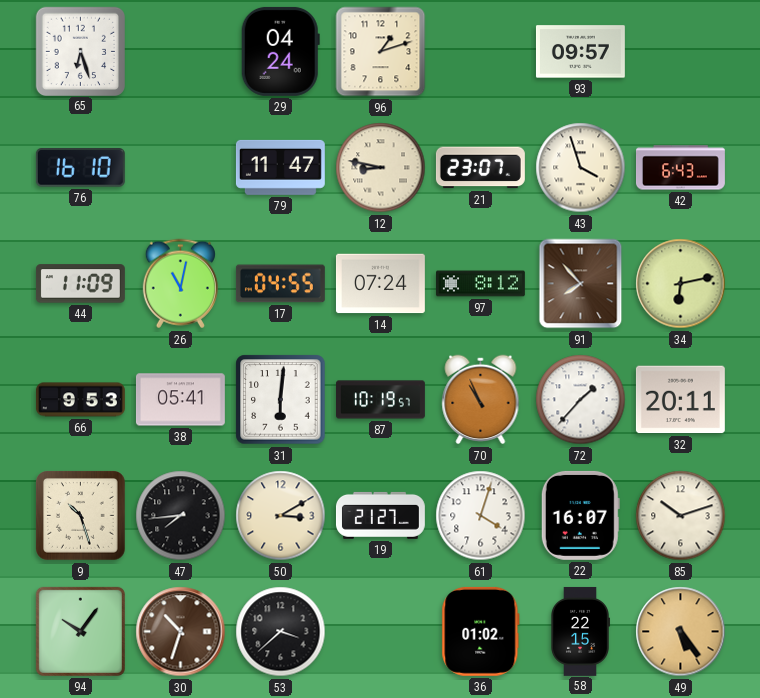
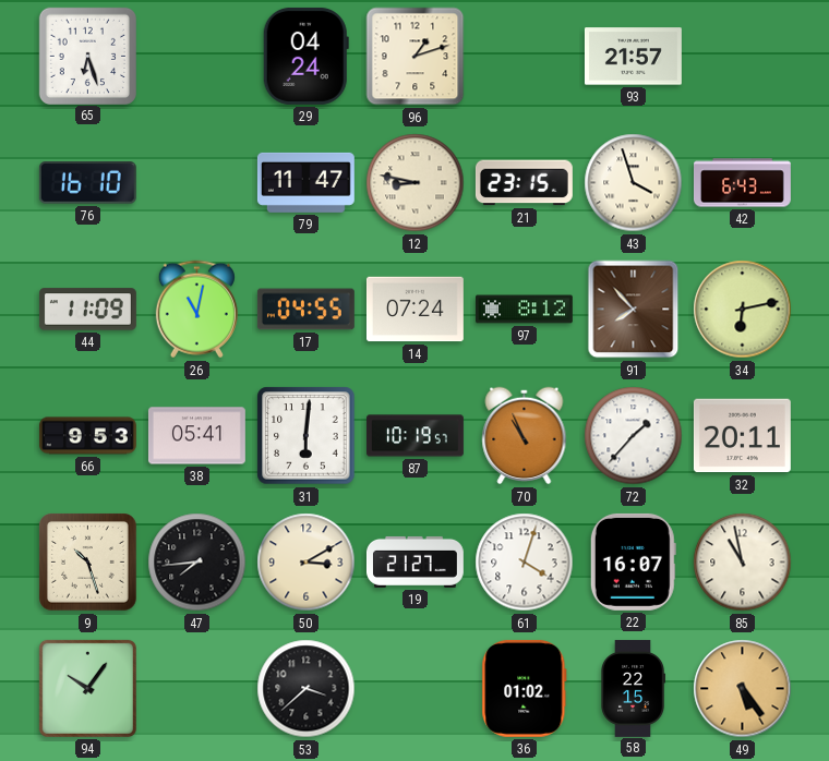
93: 09:57 -> 21:57 (633, 57)
21: 23:07 -> 23:15 (524, 183)
85: 10:12 -> 10:58 (743, 563)
30: 10:33 -> none (181, 632)
